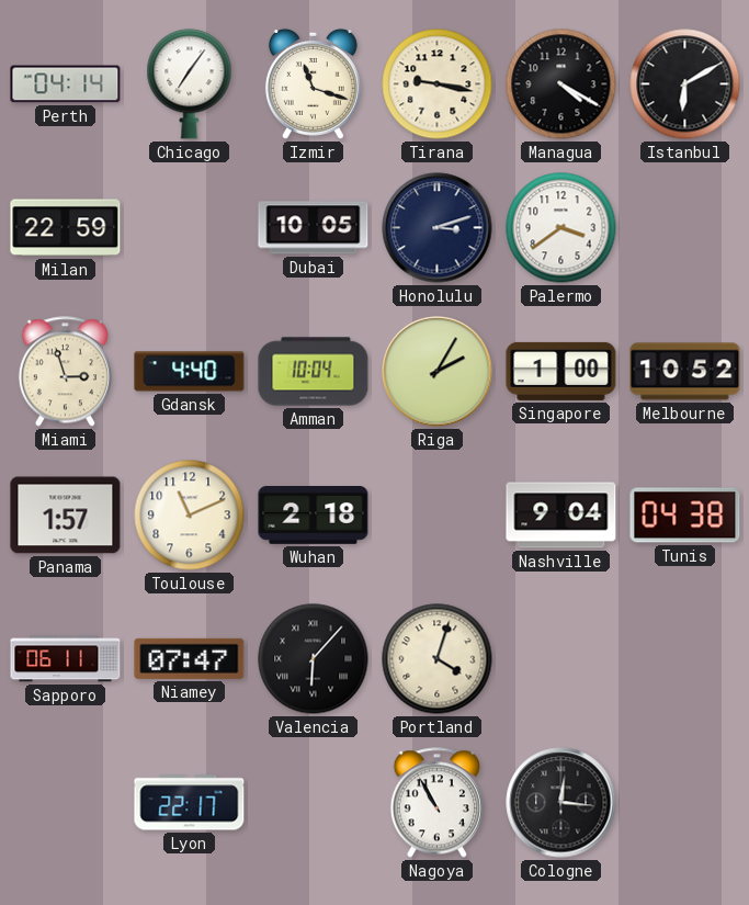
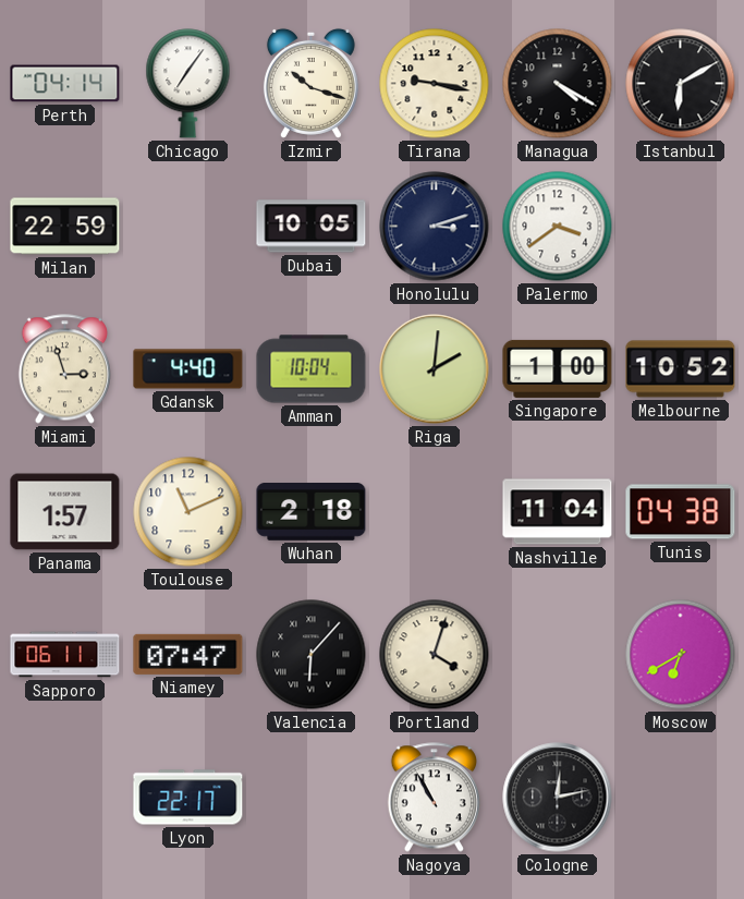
Izmir: 11:18 -> 10:18 (310, 83)
Riga: 2:05 -> 2:01 (435, 369)
Nashville: 9:04 -> 11:04 (558, 512)
Moscow: none -> 6:40 (681, 655)
Cologne: 12:16 -> 12:13 (558, 798)
